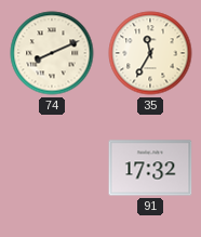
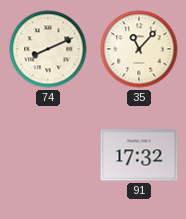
35: 11:35 -> 11:07 (139, 49)
